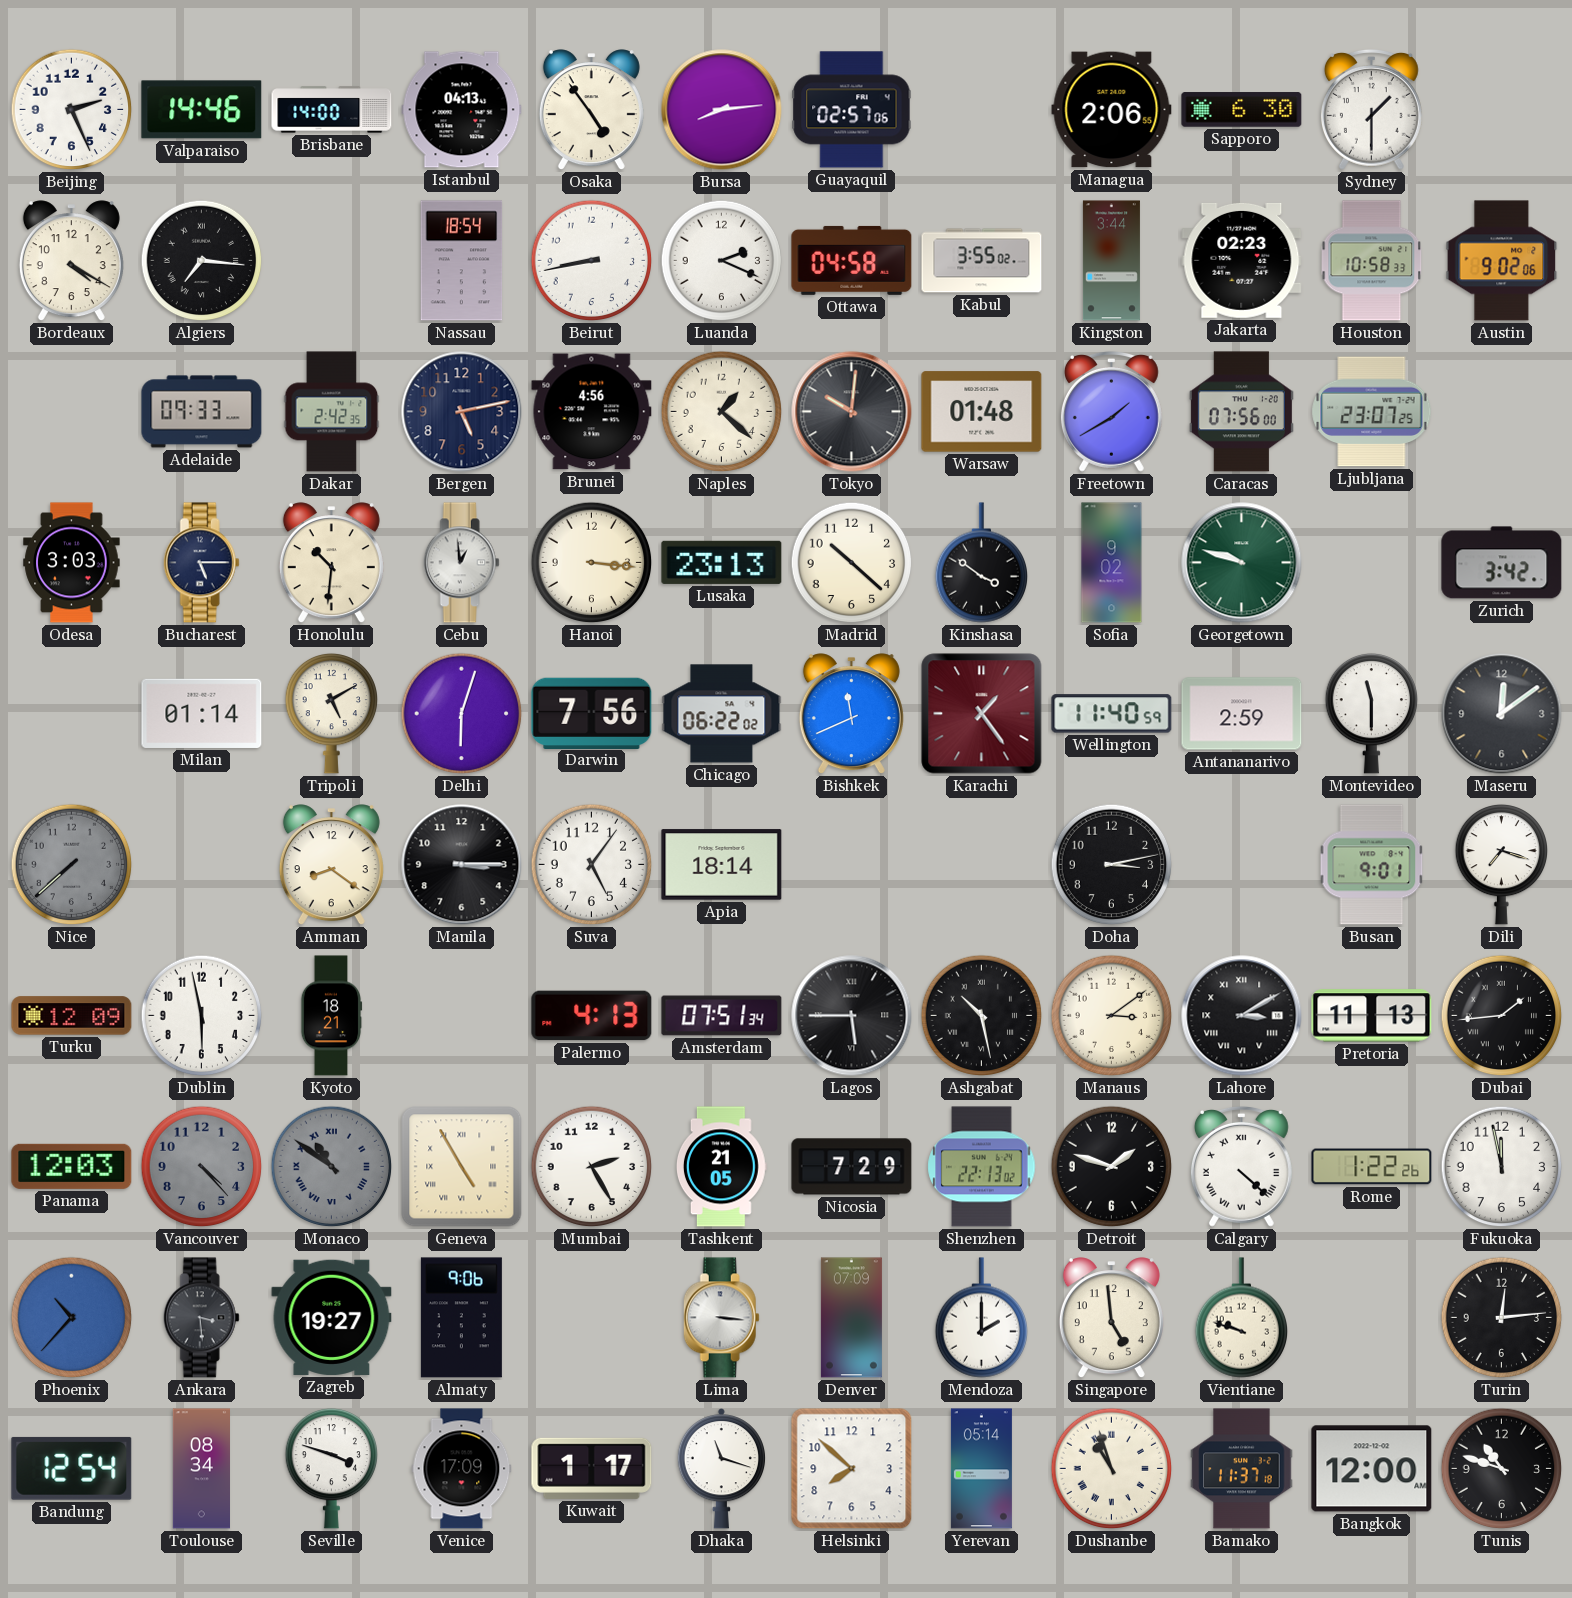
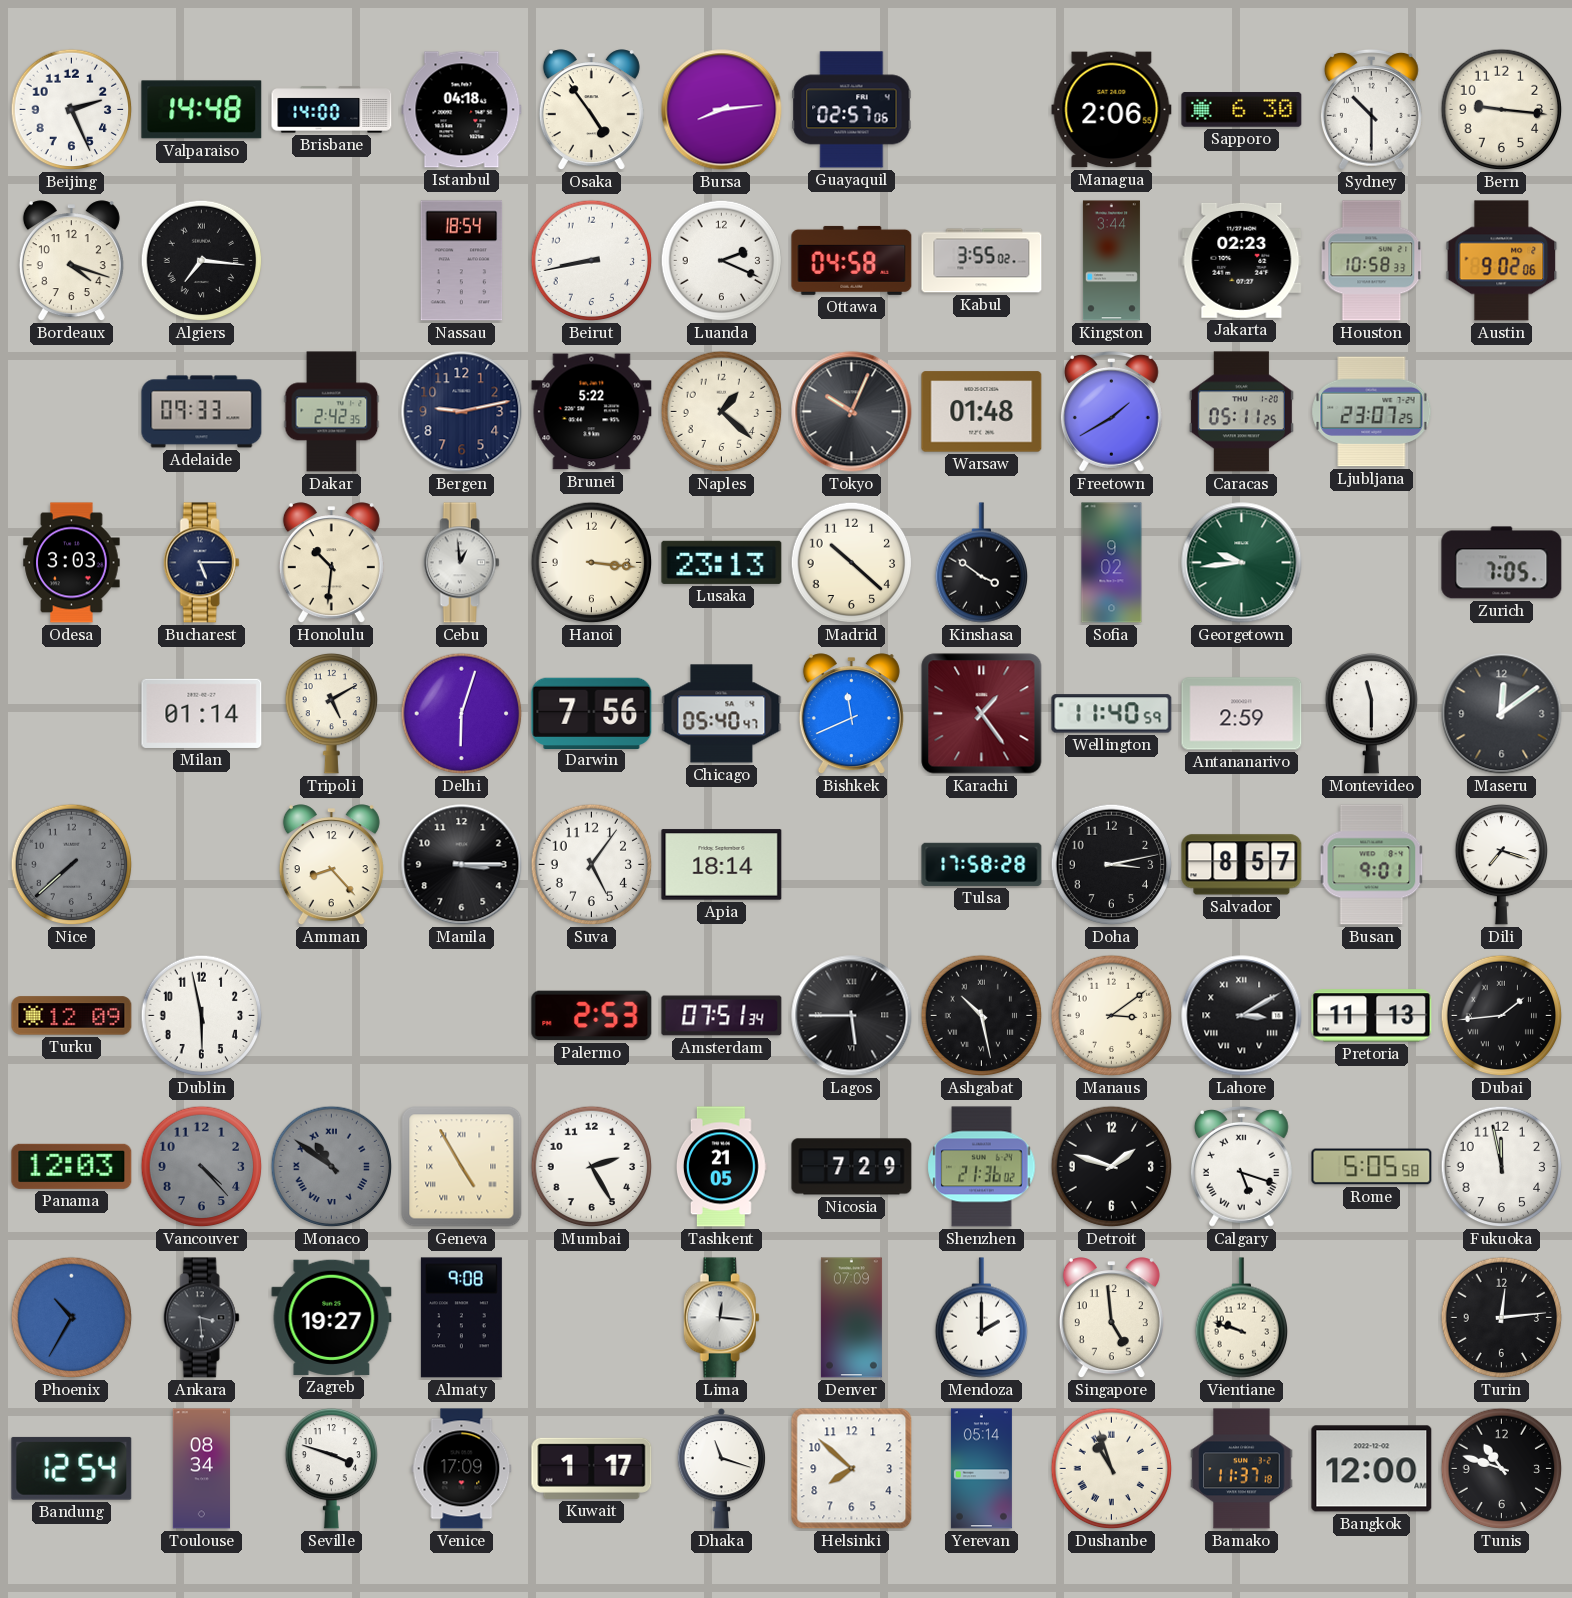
Valparaiso: 14:46 -> 14:48 (202, 110)
Istanbul: 04:13 -> 04:18 (462, 110)
Sydney: 1:30 -> 10:30 (1371, 109)
Bern: none -> 9:16 (1502, 110)
Bordeaux: 4:20 -> 4:18 (71, 261)
Bergen: 5:13 -> 9:13 (462, 412)
Brunei: 4:56 -> 5:22 (592, 412)
Tokyo: 10:01 -> 10:04 (852, 412)
Caracas: 07:56 -> 05:11 (1241, 412)
Georgetown: 9:48 -> 9:44 (1242, 563)
Zurich: 3:42 -> 7:05 (1502, 563)
Chicago: 06:22 -> 05:40 (722, 714)
Amman: 8:21 -> 8:23 (331, 865)
Tulsa: none -> 17:58 (982, 864)
Salvador: none -> 8:57 (1242, 865)
Kyoto: 18:21 -> none (331, 1016)
Palermo: 4:13 -> 2:53 (592, 1016)
Shenzhen: 22:13 -> 21:36 (982, 1167)
Calgary: 4:22 -> 5:18 (1241, 1166)
Rome: 1:22 -> 5:05 (1372, 1167)
Phoenix: 10:37 -> 10:35 (72, 1318)
Almaty: 9:06 -> 9:08 (461, 1318)
Lima: 3:16 -> 12:16 (721, 1318)
